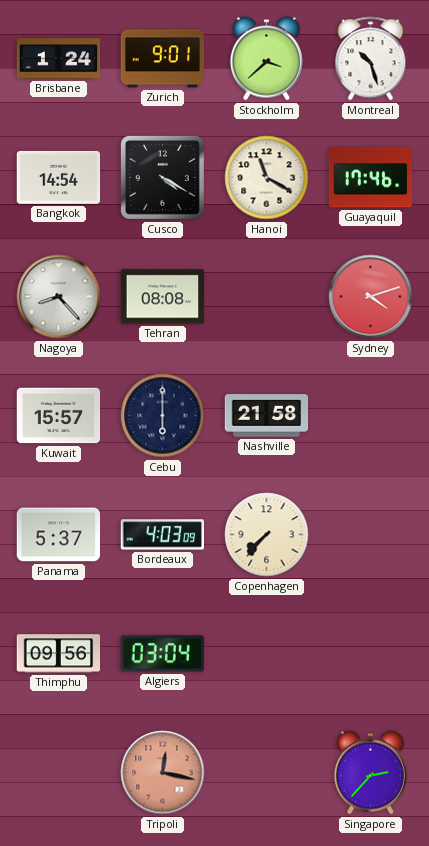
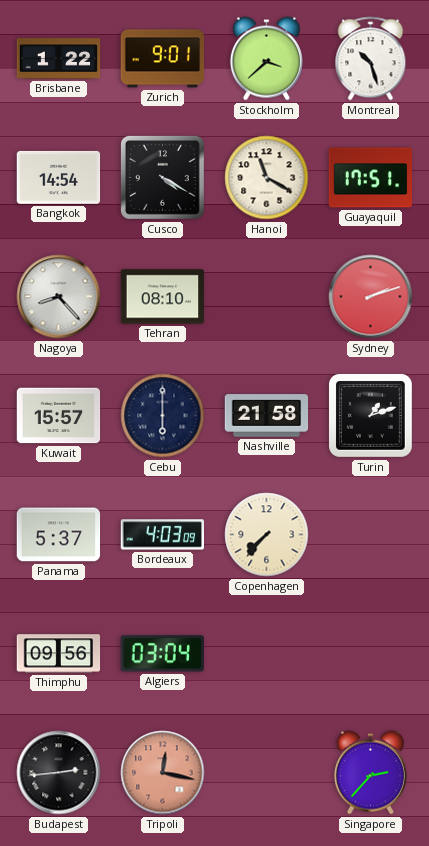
Brisbane: 1:24 -> 1:22 (59, 59)
Guayaquil: 17:46 -> 17:51 (371, 178)
Tehran: 08:08 -> 08:10 (163, 297)
Sydney: 4:12 -> 2:12 (371, 297)
Turin: none -> 1:12 (371, 416)
Budapest: none -> 2:44 (59, 773)
